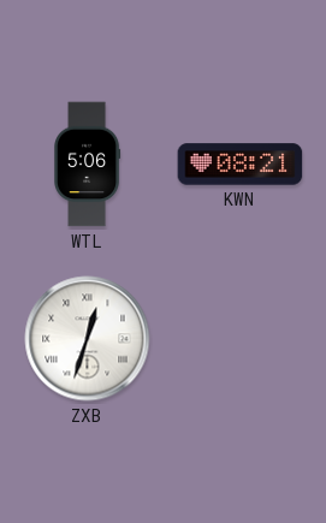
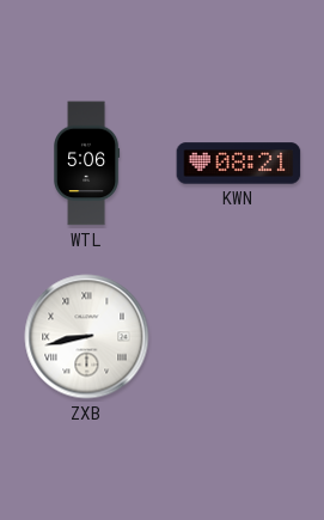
ZXB: 12:33 -> 8:43 (87, 337)
